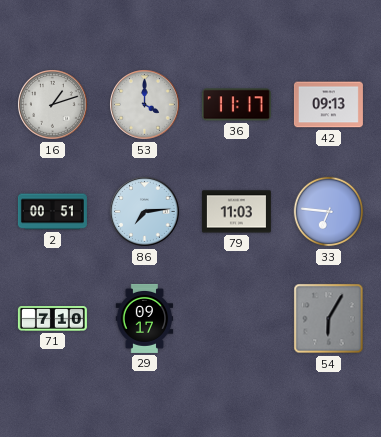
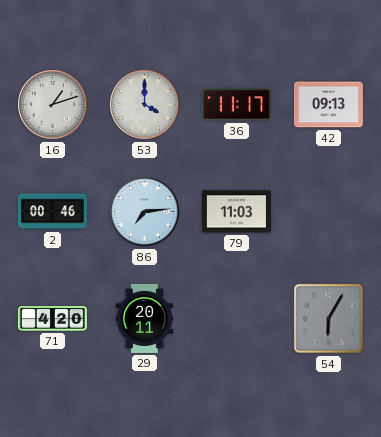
2: 00:51 -> 00:46 (52, 212)
33: 6:46 -> none (329, 212)
71: 7:10 -> 4:20 (52, 319)
29: 09:17 -> 20:11 (145, 318)
